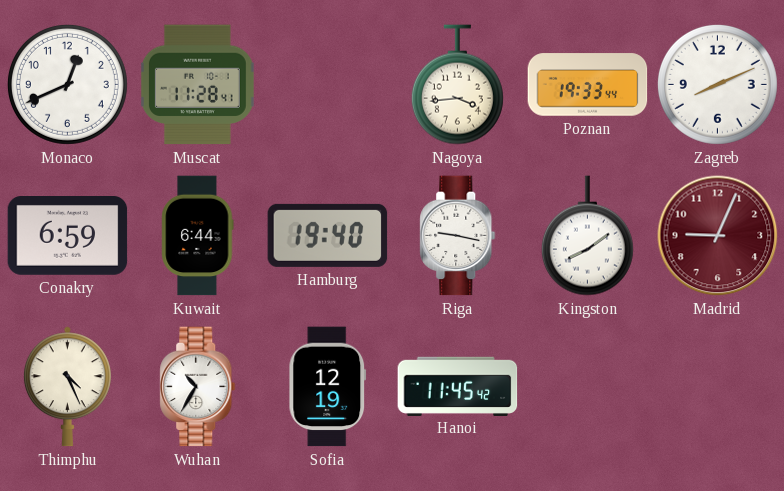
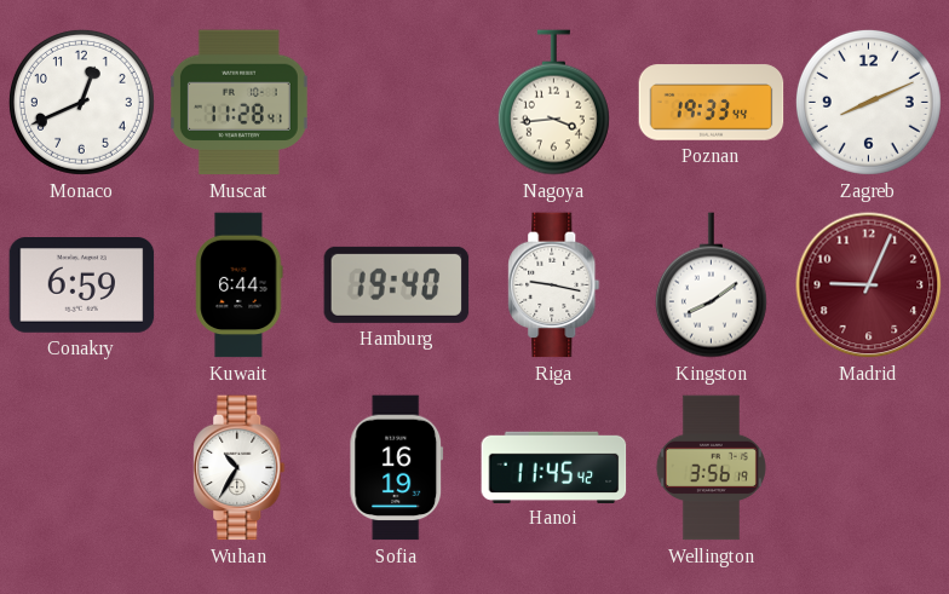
Thimphu: 4:26 -> none (67, 387)
Sofia: 12:19 -> 16:19 (397, 468)
Wellington: none -> 3:56 (711, 468)
